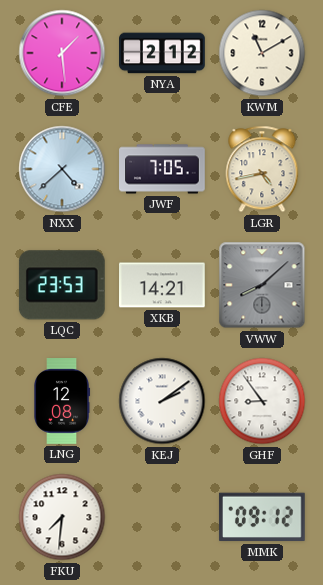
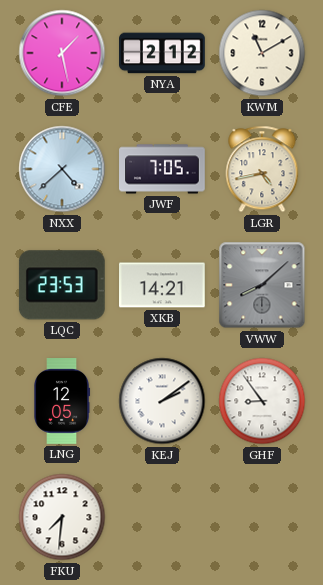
CFE: 1:29 -> 1:28 (62, 53)
LNG: 12:08 -> 12:05 (63, 401)
MMK: 09:12 -> none (262, 517)
